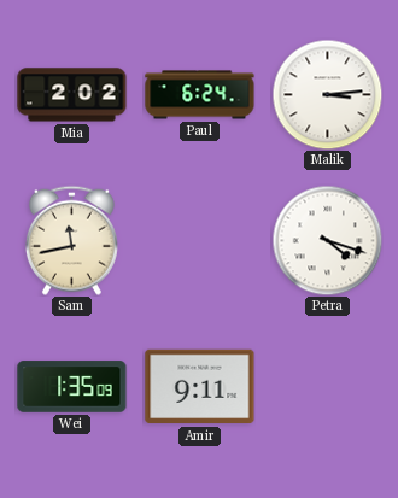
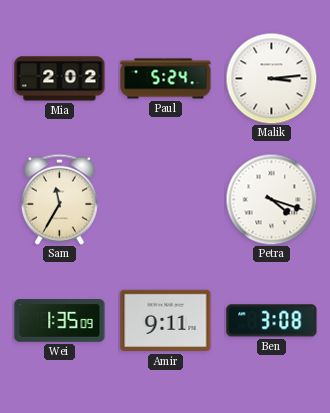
Paul: 6:24 -> 5:24 (166, 79)
Sam: 11:43 -> 11:35 (59, 199)
Ben: none -> 3:08 (272, 321)
